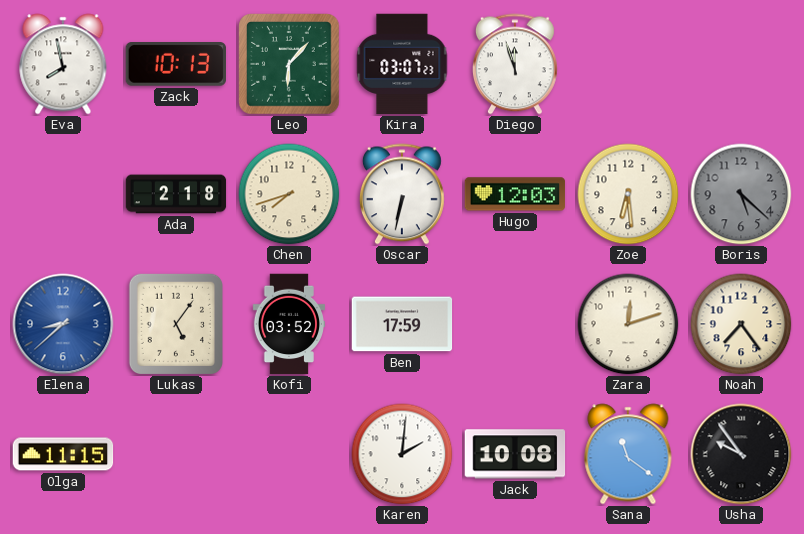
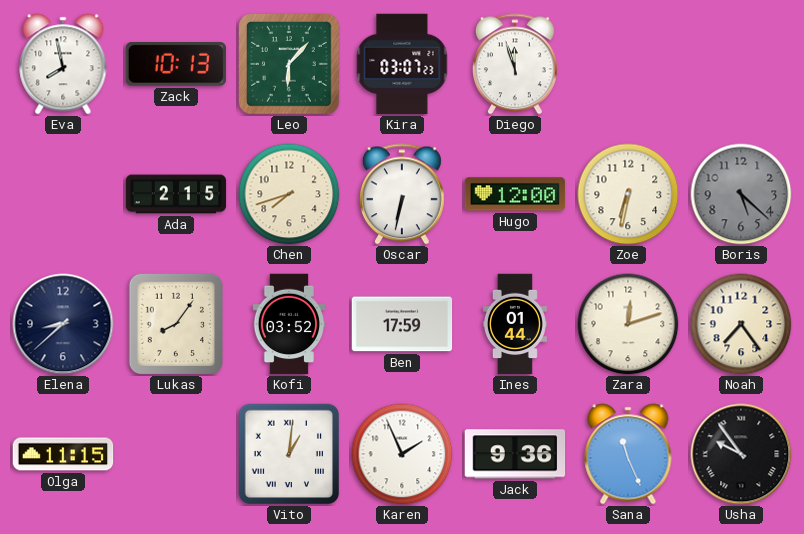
Ada: 2:18 -> 2:15 (176, 194)
Hugo: 12:03 -> 12:00 (515, 194)
Zoe: 6:29 -> 6:32 (628, 194)
Elena dial: blue -> navy (63, 324)
Lukas: 5:06 -> 8:06 (175, 323)
Ines: none -> 01:44 (515, 324)
Vito: none -> 1:01 (288, 453)
Karen: 2:01 -> 1:56 (402, 454)
Jack: 10:08 -> 9:36 (515, 454)
Sana: 11:21 -> 11:26 (628, 454)
